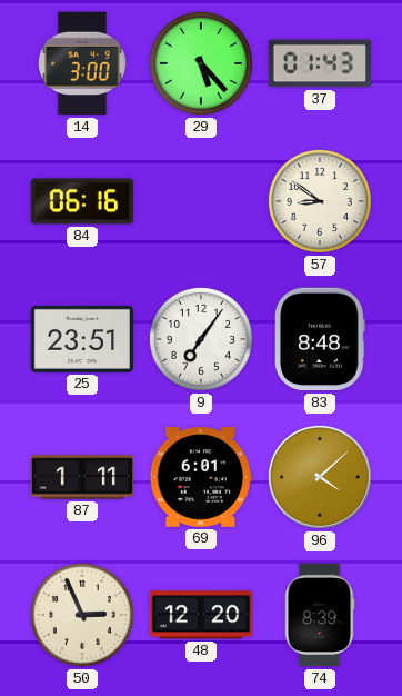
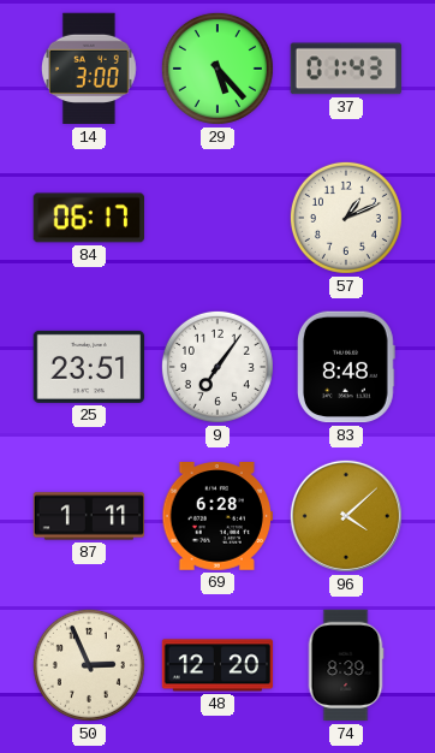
84: 06:16 -> 06:17 (88, 218)
57: 8:51 -> 1:11 (346, 218)
69: 6:01 -> 6:28 (218, 517)
